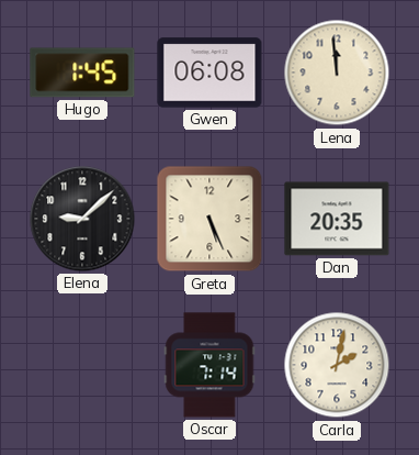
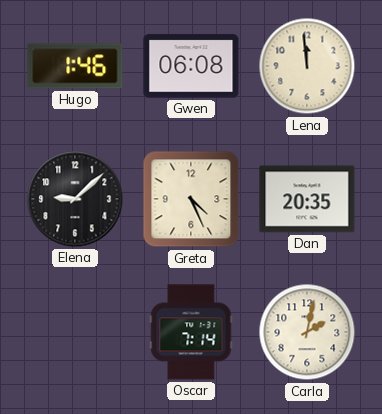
Hugo: 1:45 -> 1:46 (75, 66)
Greta: 5:26 -> 4:26 (191, 199)
